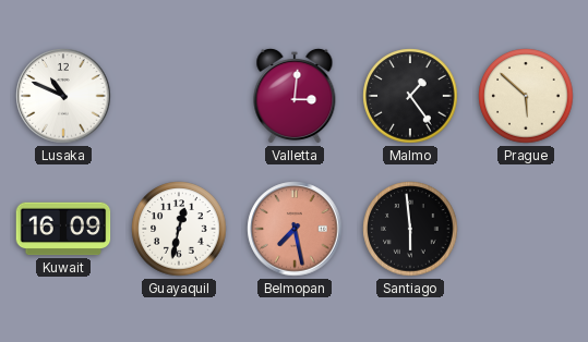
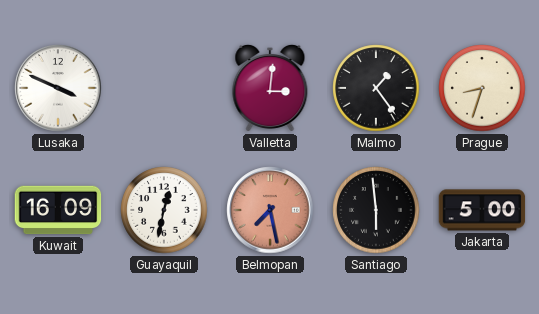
Lusaka: 10:49 -> 3:49 (58, 88)
Prague: 5:52 -> 8:33 (482, 88)
Jakarta: none -> 5:00 (482, 210)
